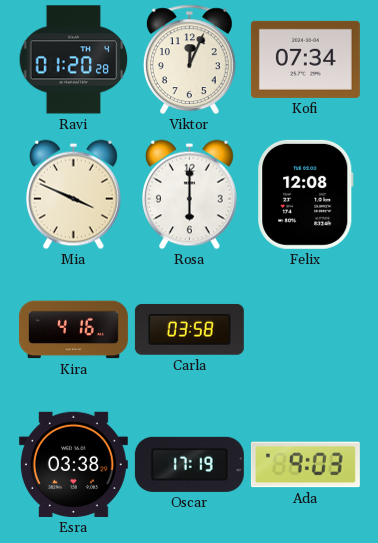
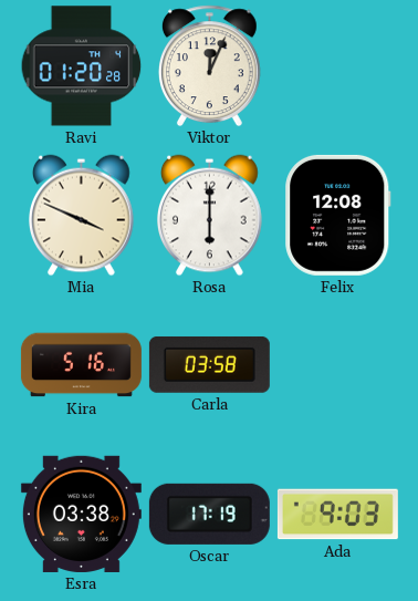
Kofi: 07:34 -> none (305, 59)
Kira: 4:16 -> 5:16 (81, 365)
